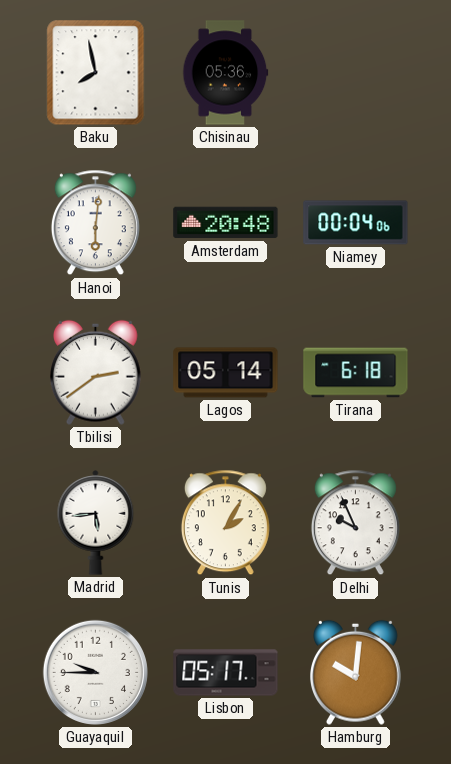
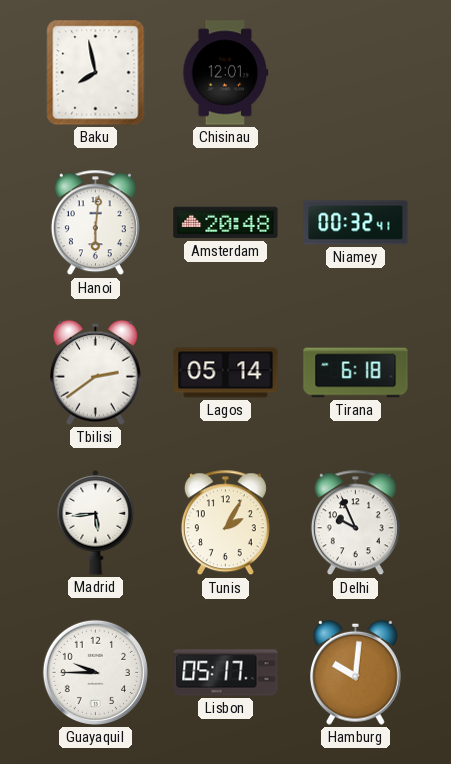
Chisinau: 05:36 -> 12:01 (226, 73)
Niamey: 00:04 -> 00:32 (356, 223)
